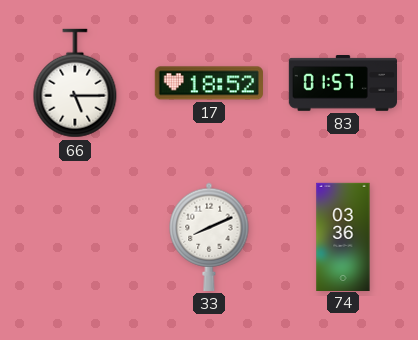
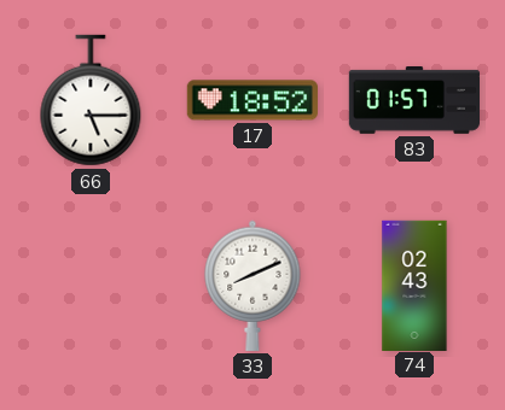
74: 03:36 -> 02:43 (414, 285)
